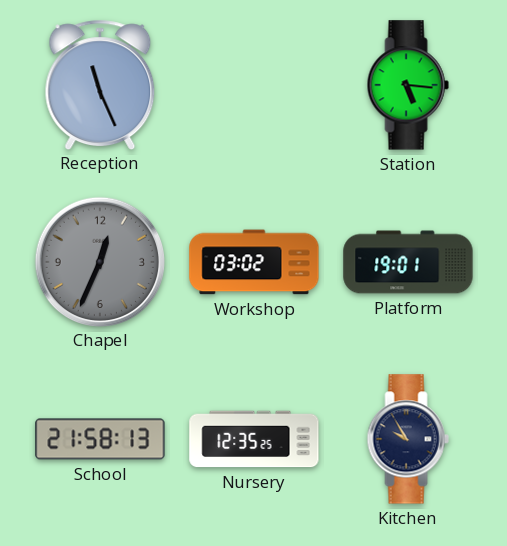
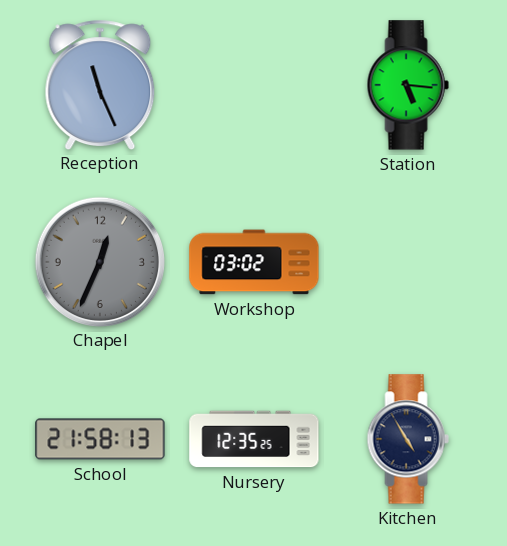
Platform: 19:01 -> none (408, 262)
Kitchen: 9:55 -> 4:55 (408, 439)
